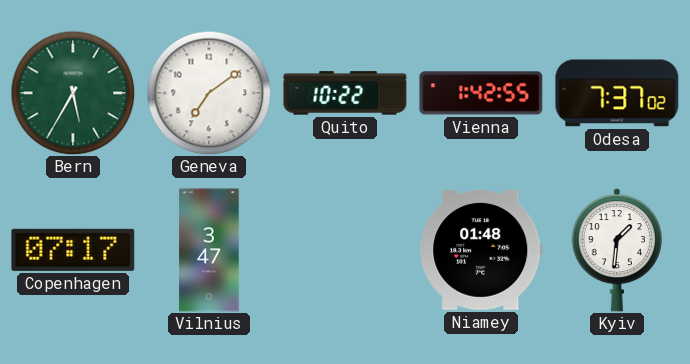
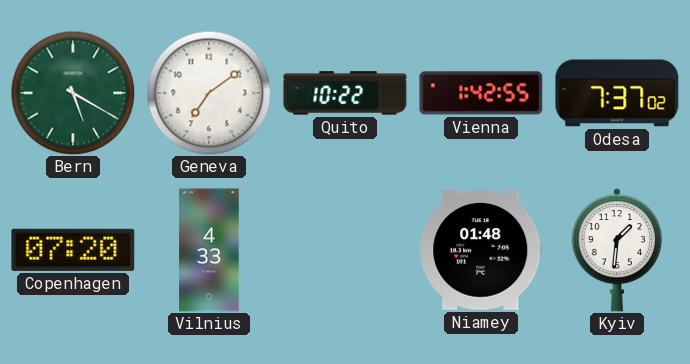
Bern: 5:35 -> 5:20 (73, 93)
Copenhagen: 07:17 -> 07:20 (73, 250)
Vilnius: 3:47 -> 4:33 (209, 250)
